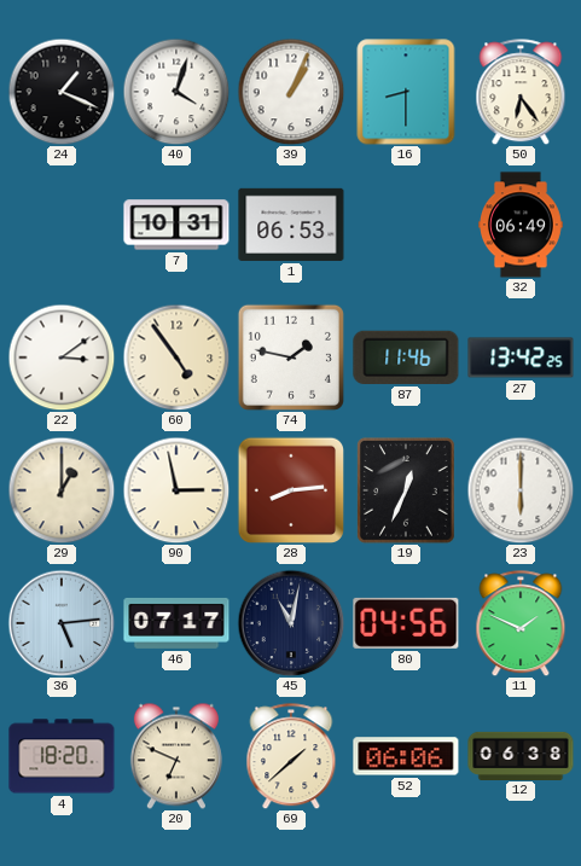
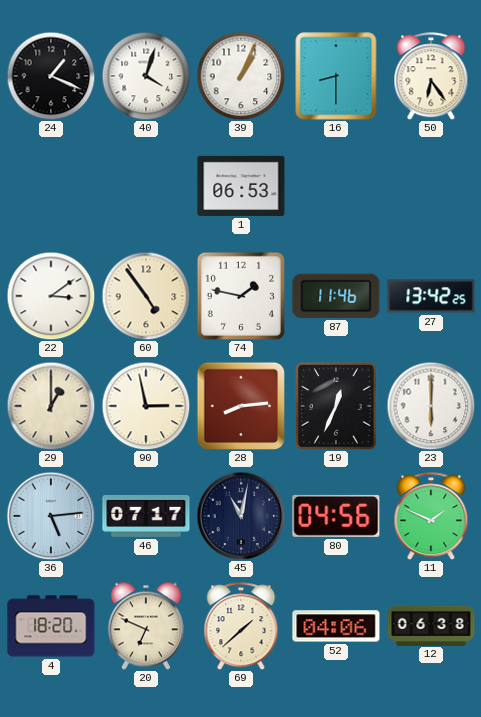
7: 10:31 -> none (176, 225)
32: 06:49 -> none (522, 225)
52: 06:06 -> 04:06 (336, 626)
